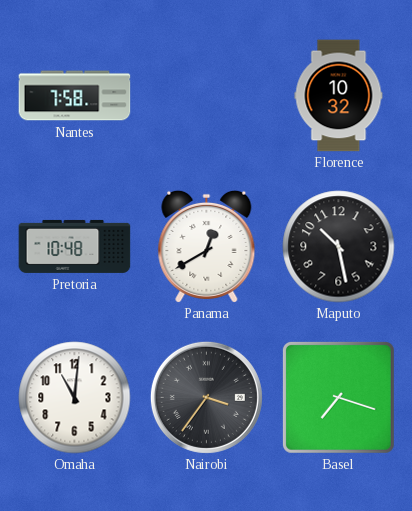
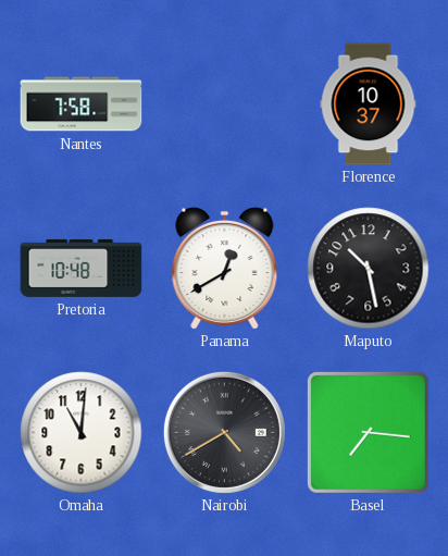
Florence: 10:32 -> 10:37 (369, 104)
Nairobi: 3:36 -> 4:40 (224, 432)
Basel: 7:18 -> 7:16 (368, 432)
